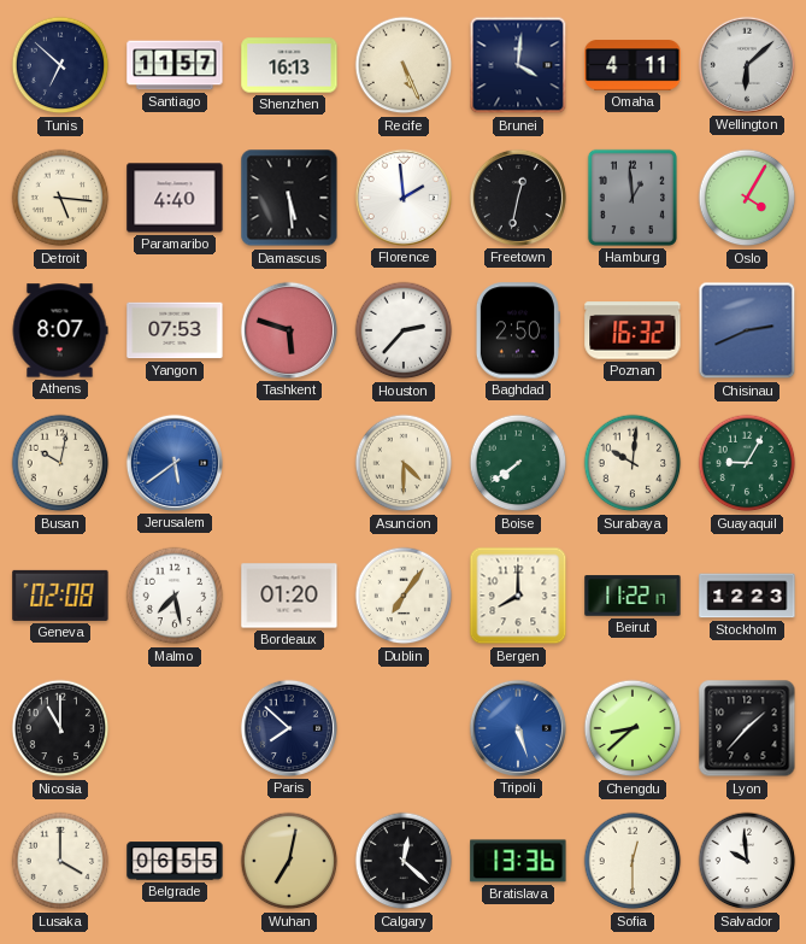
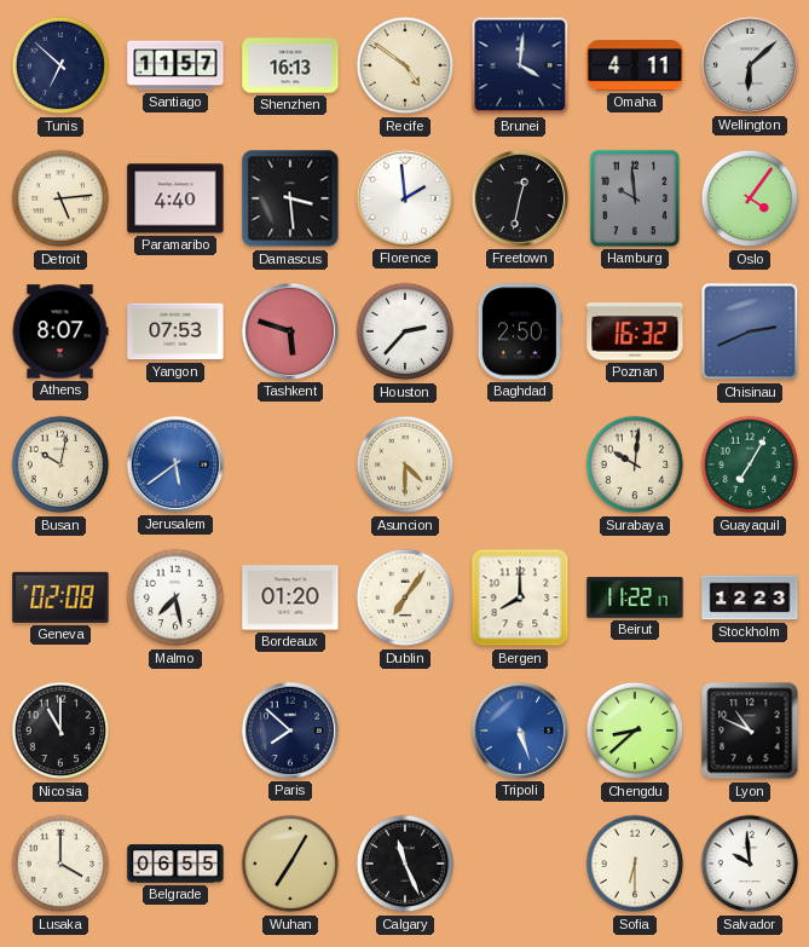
Recife: 5:26 -> 4:51 (405, 65)
Detroit: 5:16 -> 5:14 (60, 198)
Damascus: 5:29 -> 3:29 (290, 198)
Hamburg: 12:59 -> 9:59 (635, 198)
Oslo: 4:05 -> 4:06 (750, 198)
Boise: 7:39 -> none (518, 463)
Guayaquil: 9:05 -> 7:05 (750, 464)
Lyon: 1:37 -> 10:49 (750, 731)
Wuhan: 7:02 -> 7:05 (290, 864)
Calgary: 12:22 -> 11:26 (405, 864)
Bratislava: 13:36 -> none (518, 861)
Sofia: 12:30 -> 6:30 (635, 864)
